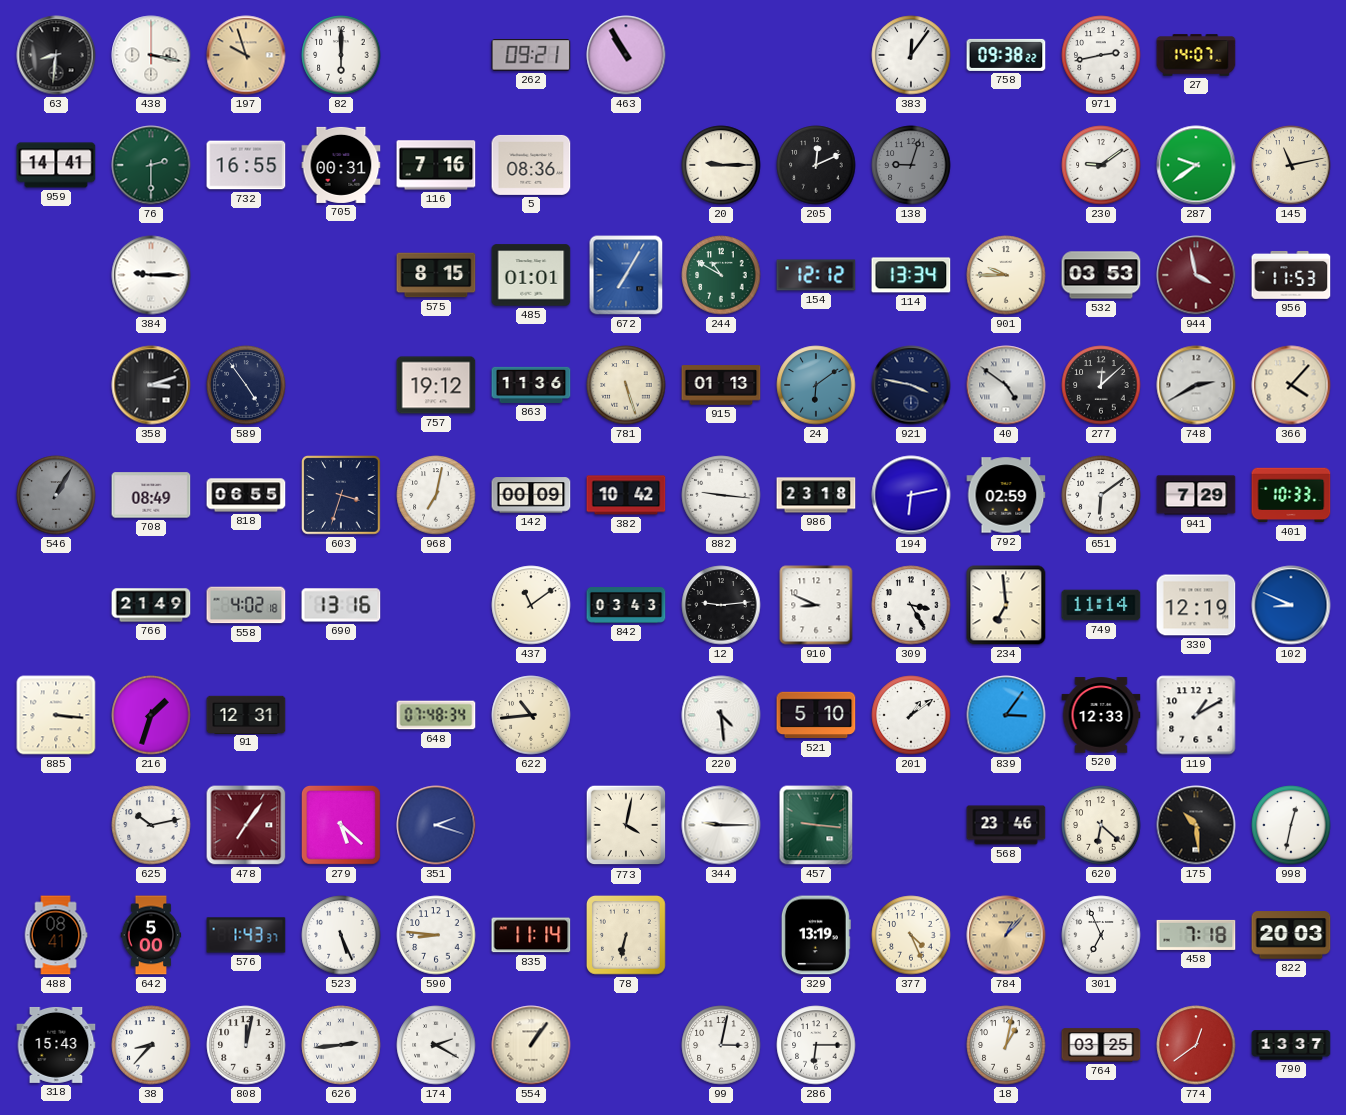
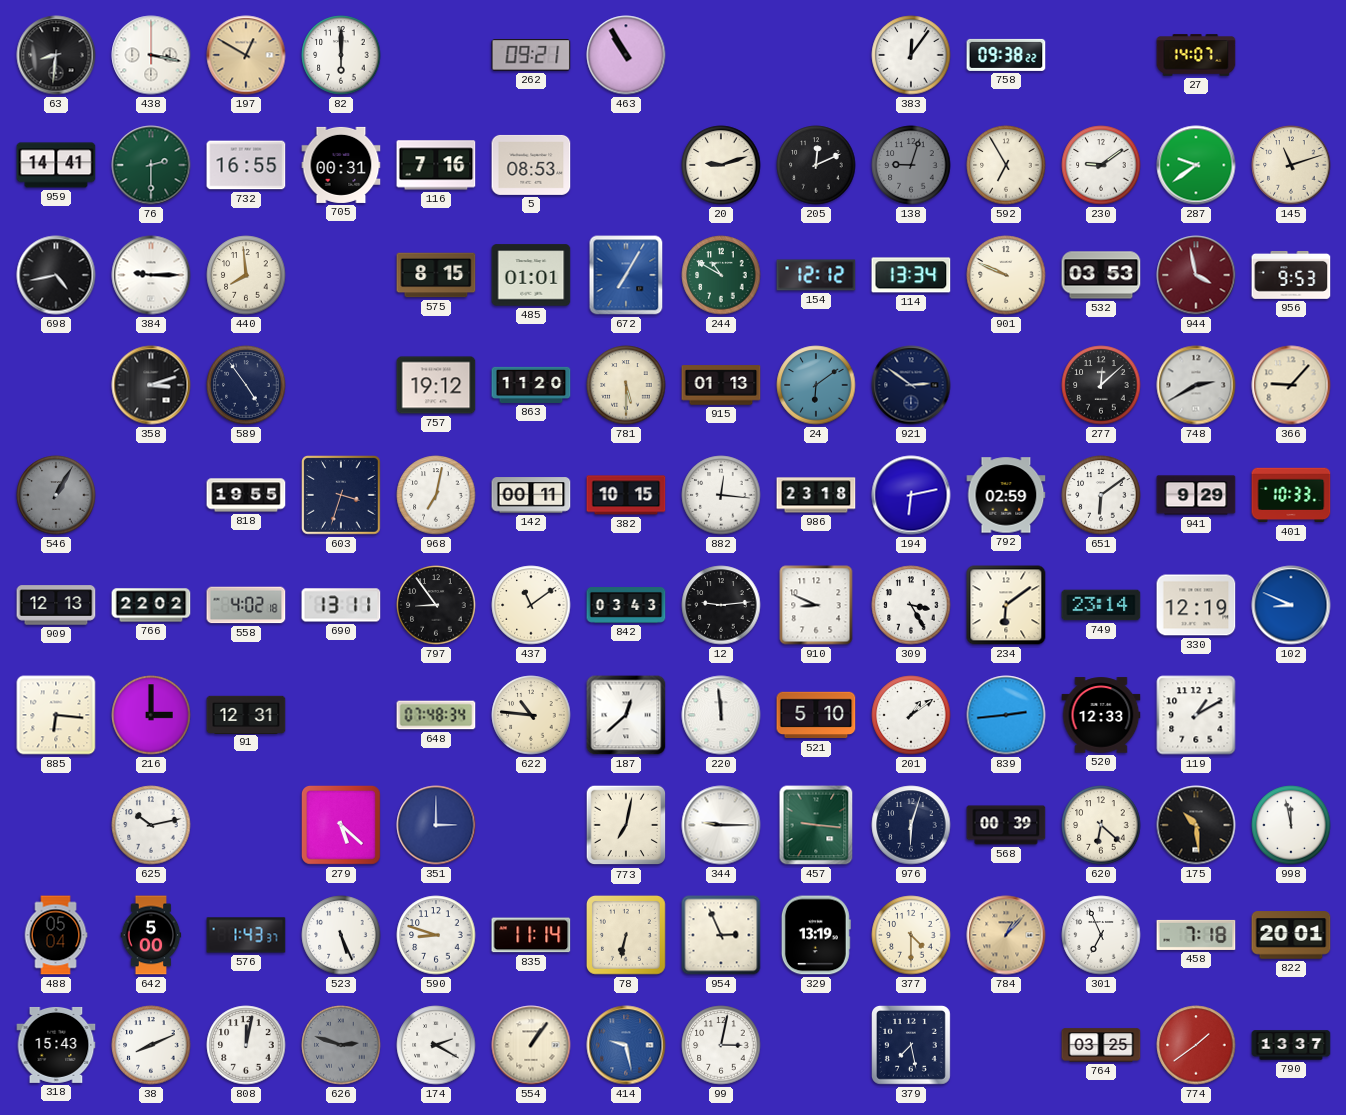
197: 9:57 -> 12:50 (246, 55)
971: 2:43 -> none (1101, 55)
5: 08:36 -> 08:53 (531, 165)
20: 9:15 -> 9:12 (721, 165)
592: none -> 6:55 (1006, 165)
145: 11:13 -> 11:12 (1291, 165)
698: none -> 4:43 (56, 275)
440: none -> 7:59 (246, 275)
901: 9:45 -> 9:49 (1006, 275)
956: 11:53 -> 9:53 (1291, 275)
863: 11:36 -> 11:20 (531, 385)
781: 5:27 -> 5:30 (626, 385)
921: 3:47 -> 2:51 (911, 385)
40: 4:51 -> none (1006, 385)
366: 4:07 -> 9:07 (1291, 385)
708: 08:49 -> none (151, 495)
818: 06:55 -> 19:55 (246, 495)
142: 00:09 -> 00:11 (531, 495)
382: 10:42 -> 10:15 (626, 495)
882: 9:16 -> 12:16 (721, 495)
941: 7:29 -> 9:29 (1196, 495)
909: none -> 12:13 (56, 605)
766: 21:49 -> 22:02 (151, 605)
690: 13:16 -> 13:11 (341, 605)
797: none -> 8:54 (436, 605)
234: 6:59 -> 6:09 (1006, 605)
749: 11:14 -> 23:14 (1101, 605)
885: 3:16 -> 6:16 (56, 715)
216: 1:33 -> 3:00 (151, 715)
622: 10:44 -> 10:46 (531, 715)
187: none -> 12:38 (626, 715)
220: 4:29 -> 11:59 (721, 715)
839: 3:06 -> 2:44 (1006, 715)
478: 7:06 -> none (246, 825)
351: 2:18 -> 3:00 (436, 825)
773: 4:02 -> 7:02 (626, 825)
976: none -> 6:03 (911, 825)
568: 23:46 -> 00:39 (1006, 825)
998: 12:32 -> 11:58 (1291, 825)
488: 08:41 -> 05:04 (56, 935)
590: 8:46 -> 8:48 (436, 935)
954: none -> 2:56 (721, 935)
377: 4:26 -> 4:30 (911, 935)
822: 20:03 -> 20:01 (1291, 935)
38: 8:37 -> 8:11 (151, 1045)
626: 2:44 -> 2:48 (341, 1045)
626 dial: white -> grey (341, 1045)
414: none -> 9:28 (626, 1045)
286: 6:15 -> none (816, 1045)
379: none -> 7:28 (911, 1045)
18: 1:02 -> none (1006, 1045)
774: 12:39 -> 1:39 (1196, 1045)
